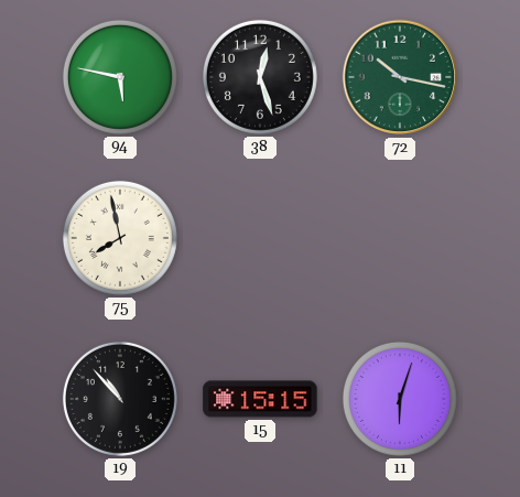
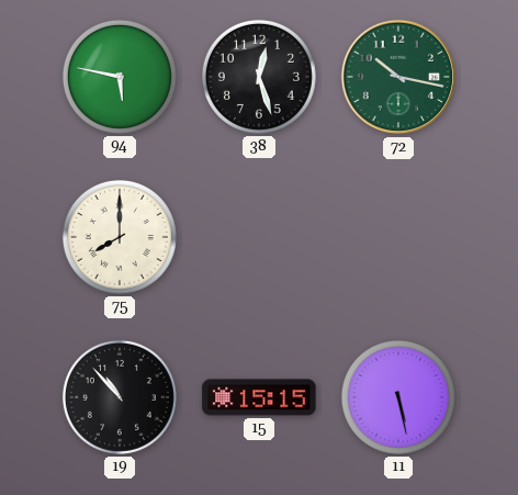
75: 7:58 -> 8:00 (120, 237)
11: 6:03 -> 5:28 (398, 397)
